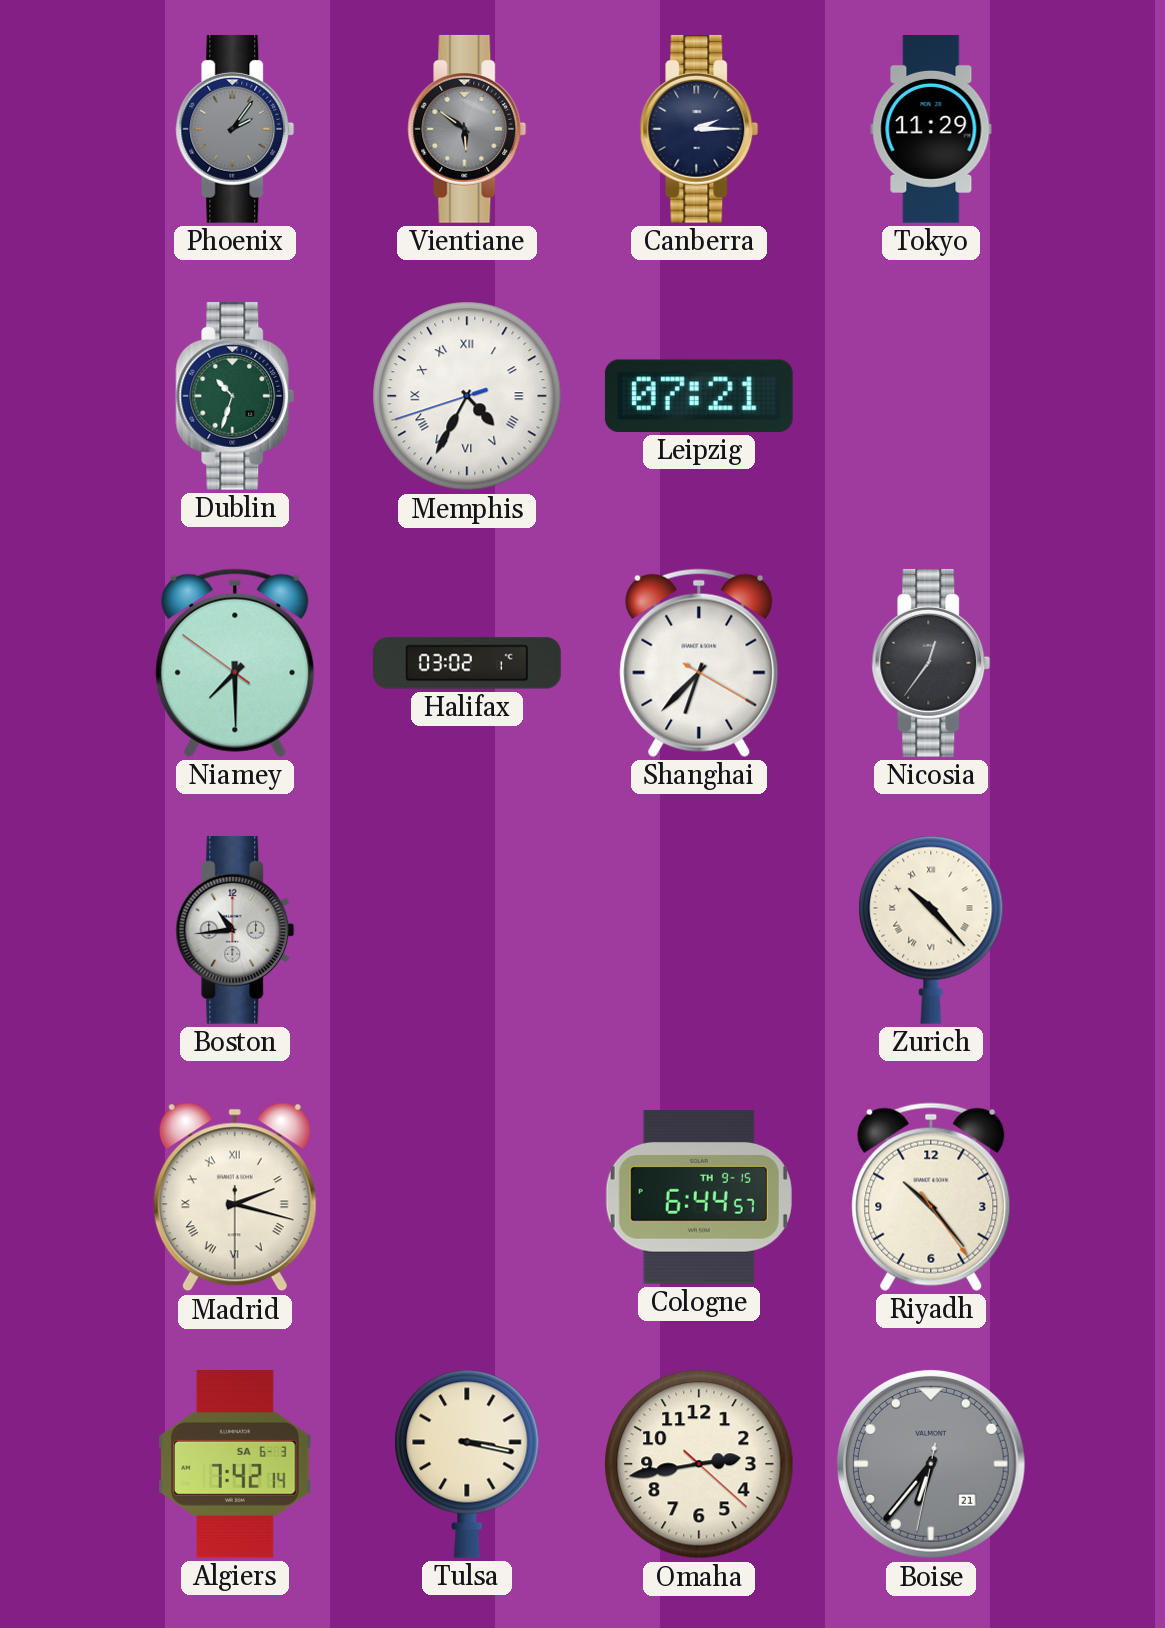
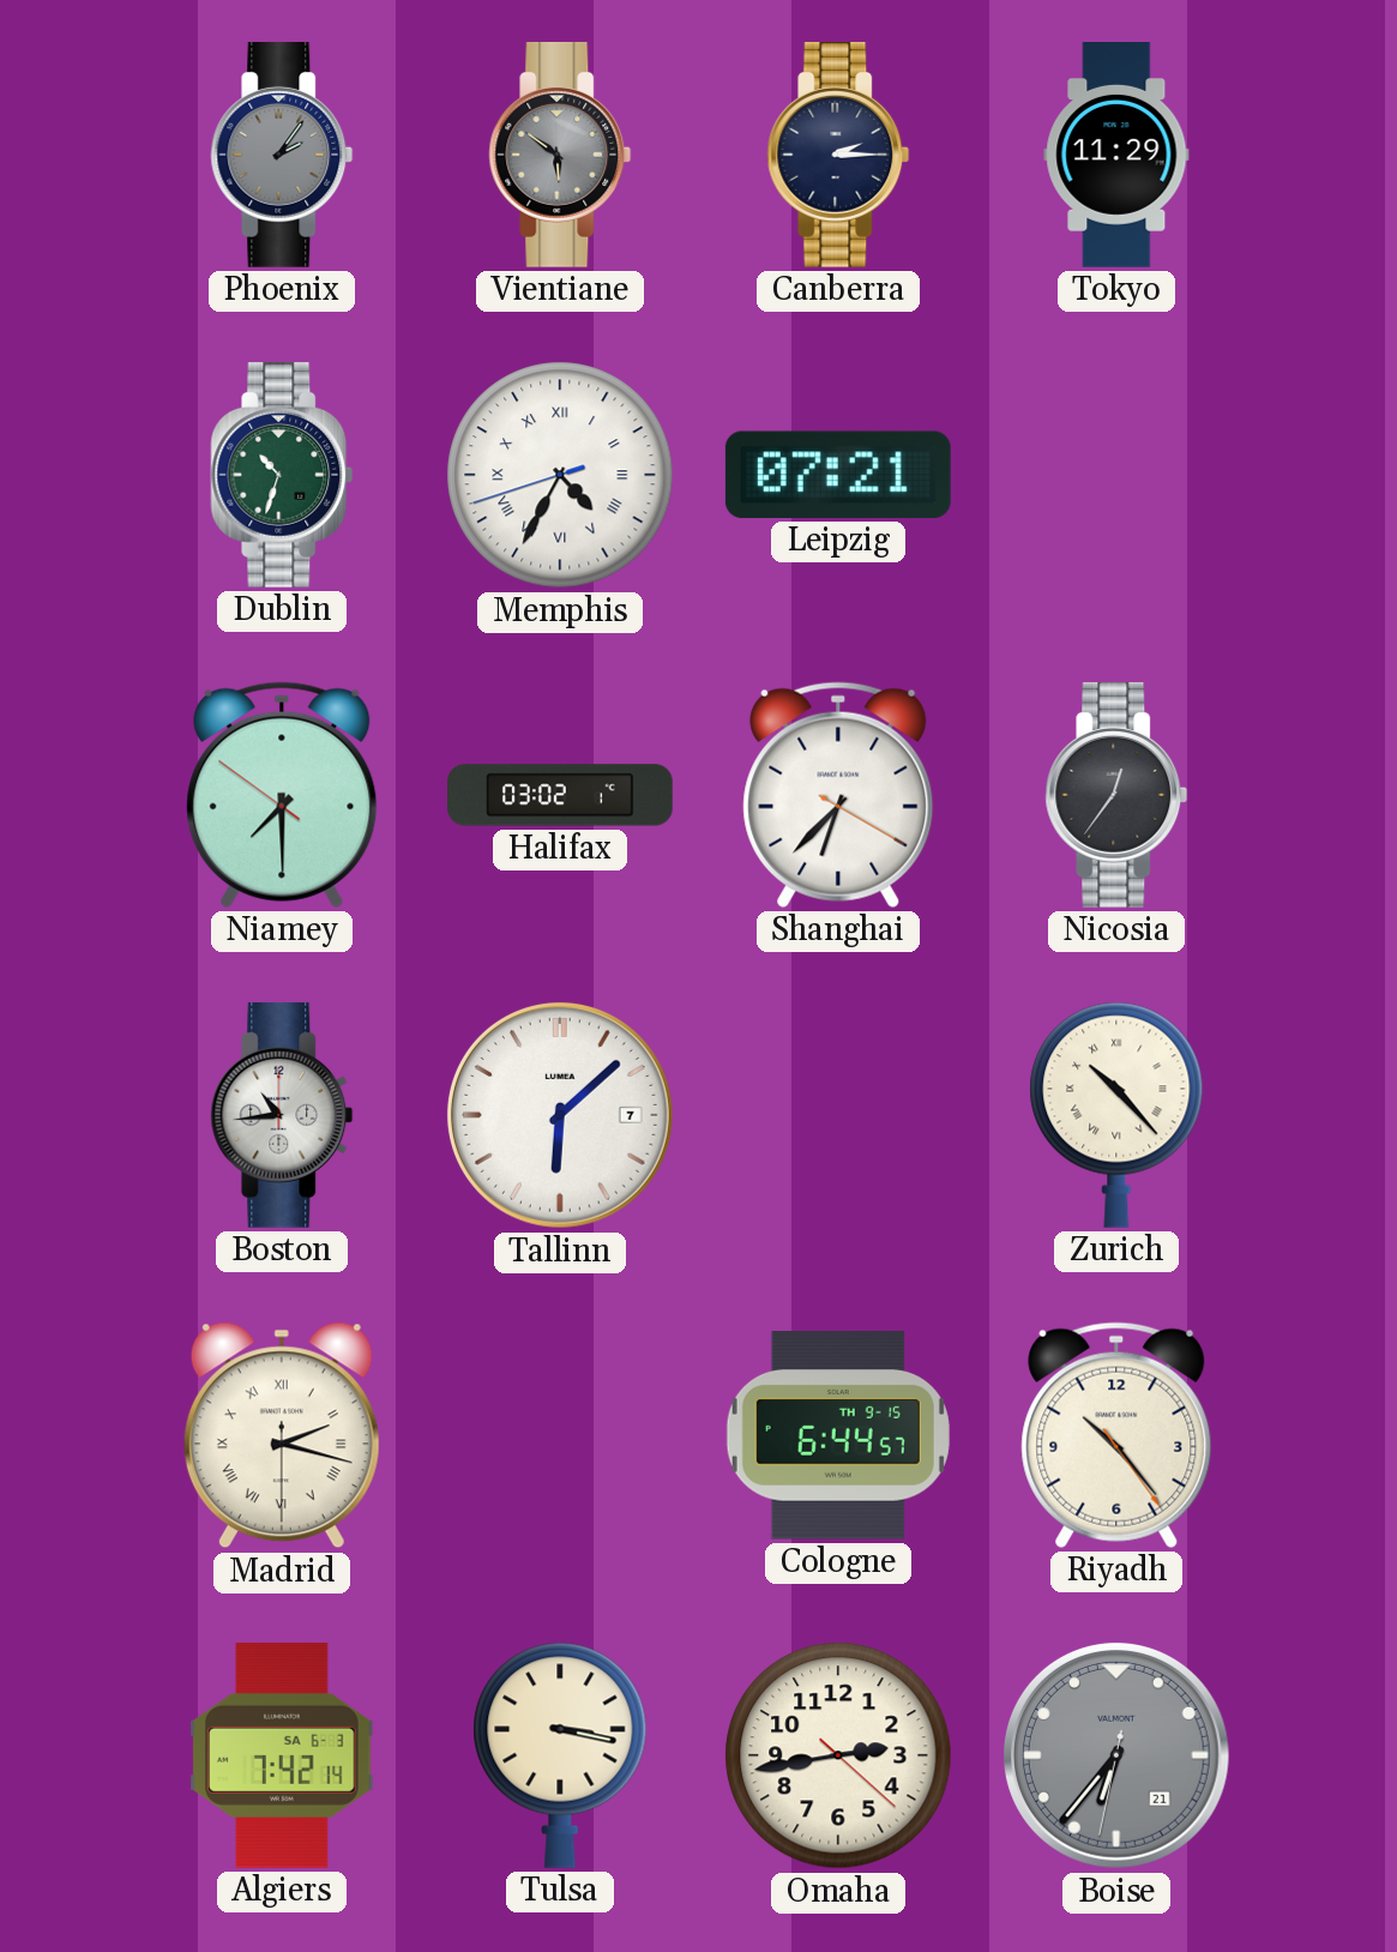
Tallinn: none -> 6:08 (561, 1116)
